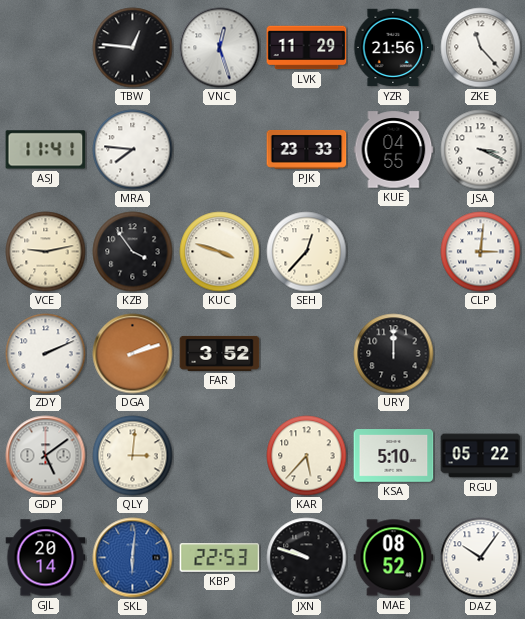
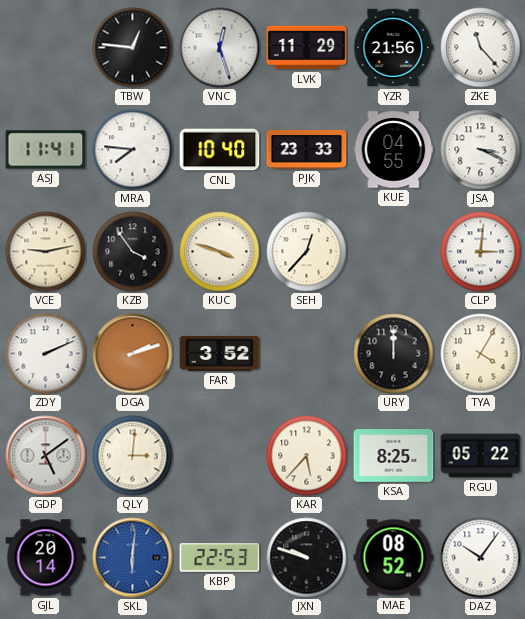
CNL: none -> 10:40 (220, 150)
TYA: none -> 4:05 (481, 354)
KSA: 5:10 -> 8:25 (394, 456)
